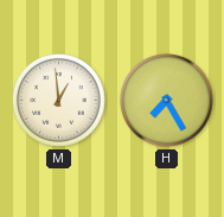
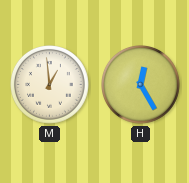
H: 7:25 -> 12:25 (141, 85)
